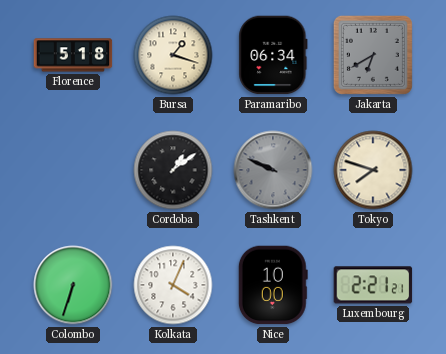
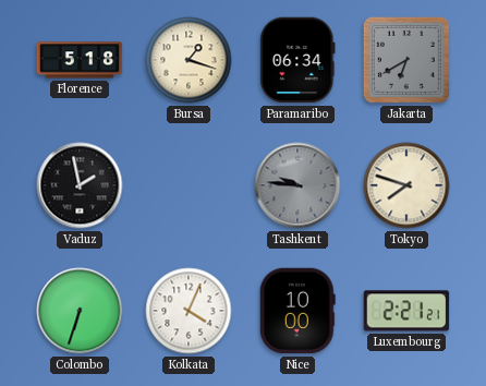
Vaduz: none -> 1:58 (80, 185)
Cordoba: 1:09 -> none (173, 170)
Tashkent: 9:49 -> 9:46 (297, 185)
